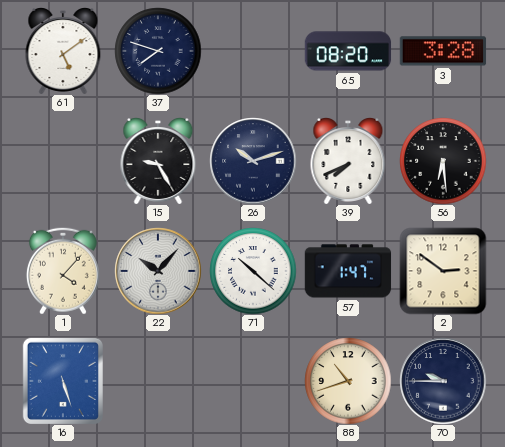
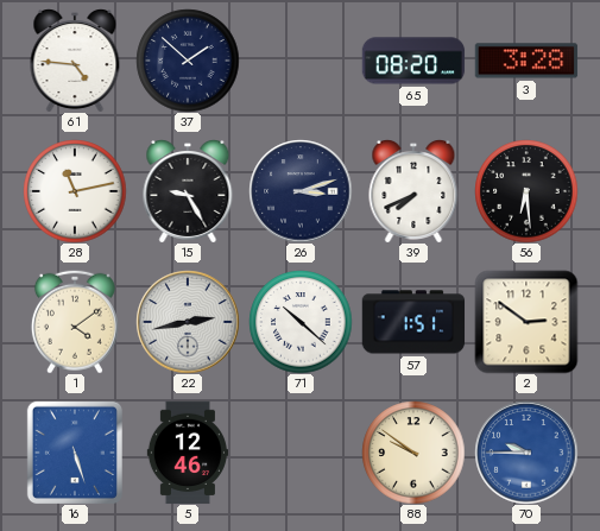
61: 5:09 -> 4:46 (75, 61)
37: 7:48 -> 1:52 (188, 61)
28: none -> 11:13 (75, 191)
26: 10:12 -> 3:12 (301, 191)
1: 4:07 -> 4:09 (75, 322)
22: 10:07 -> 2:43 (188, 322)
57: 1:47 -> 1:51 (413, 322)
5: none -> 12:46 (187, 453)
88: 10:42 -> 9:51 (413, 453)
70 dial: navy -> blue (526, 453)
